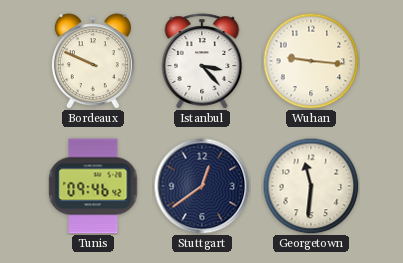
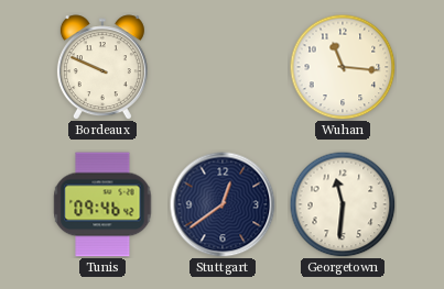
Istanbul: 3:23 -> none (202, 61)
Wuhan: 9:16 -> 11:16 (343, 67)
